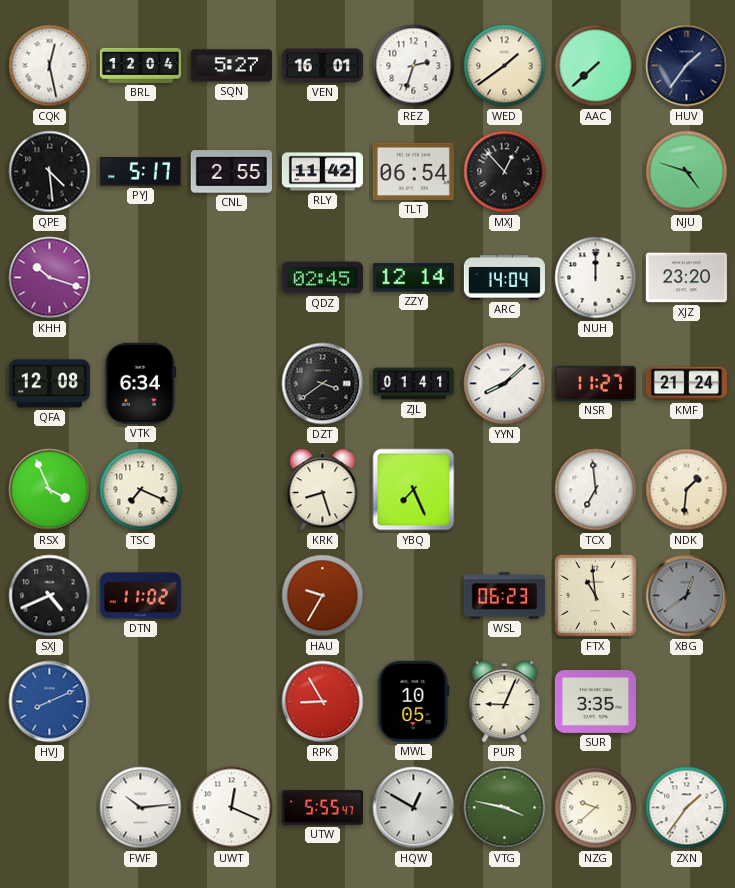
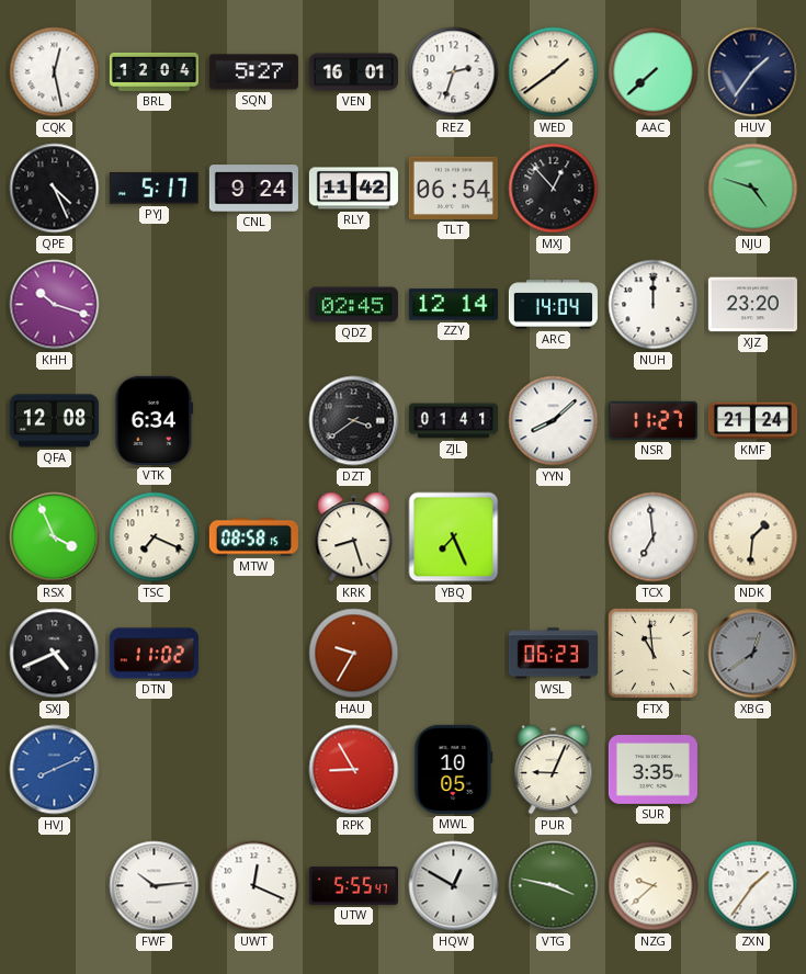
QPE: 4:29 -> 4:26 (55, 189)
CNL: 2:55 -> 9:24 (253, 189)
MTW: none -> 08:58 (253, 537)
